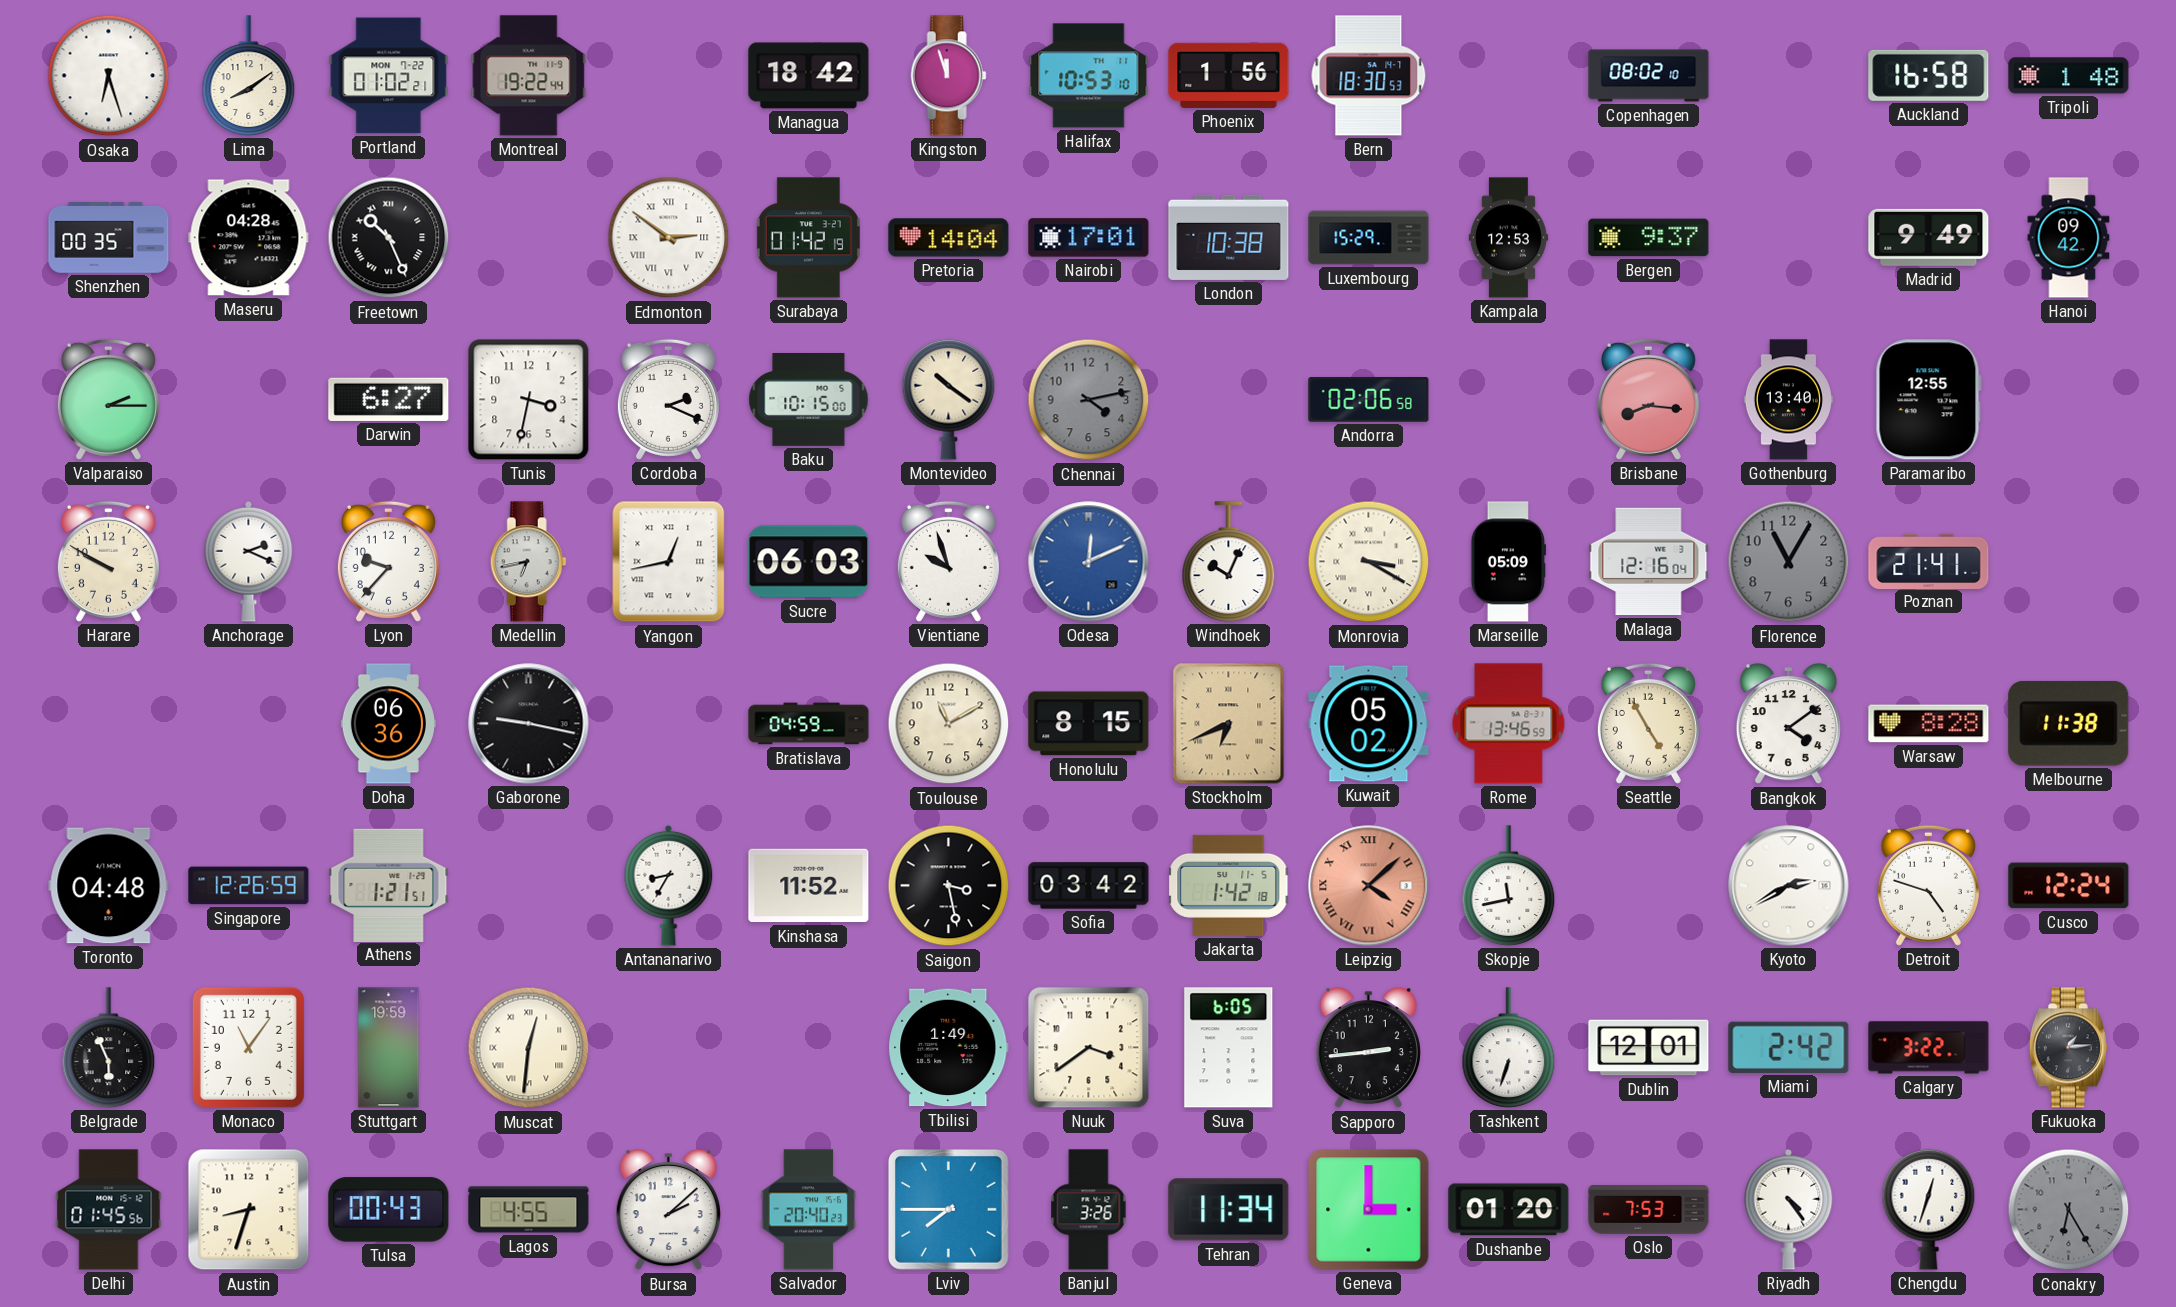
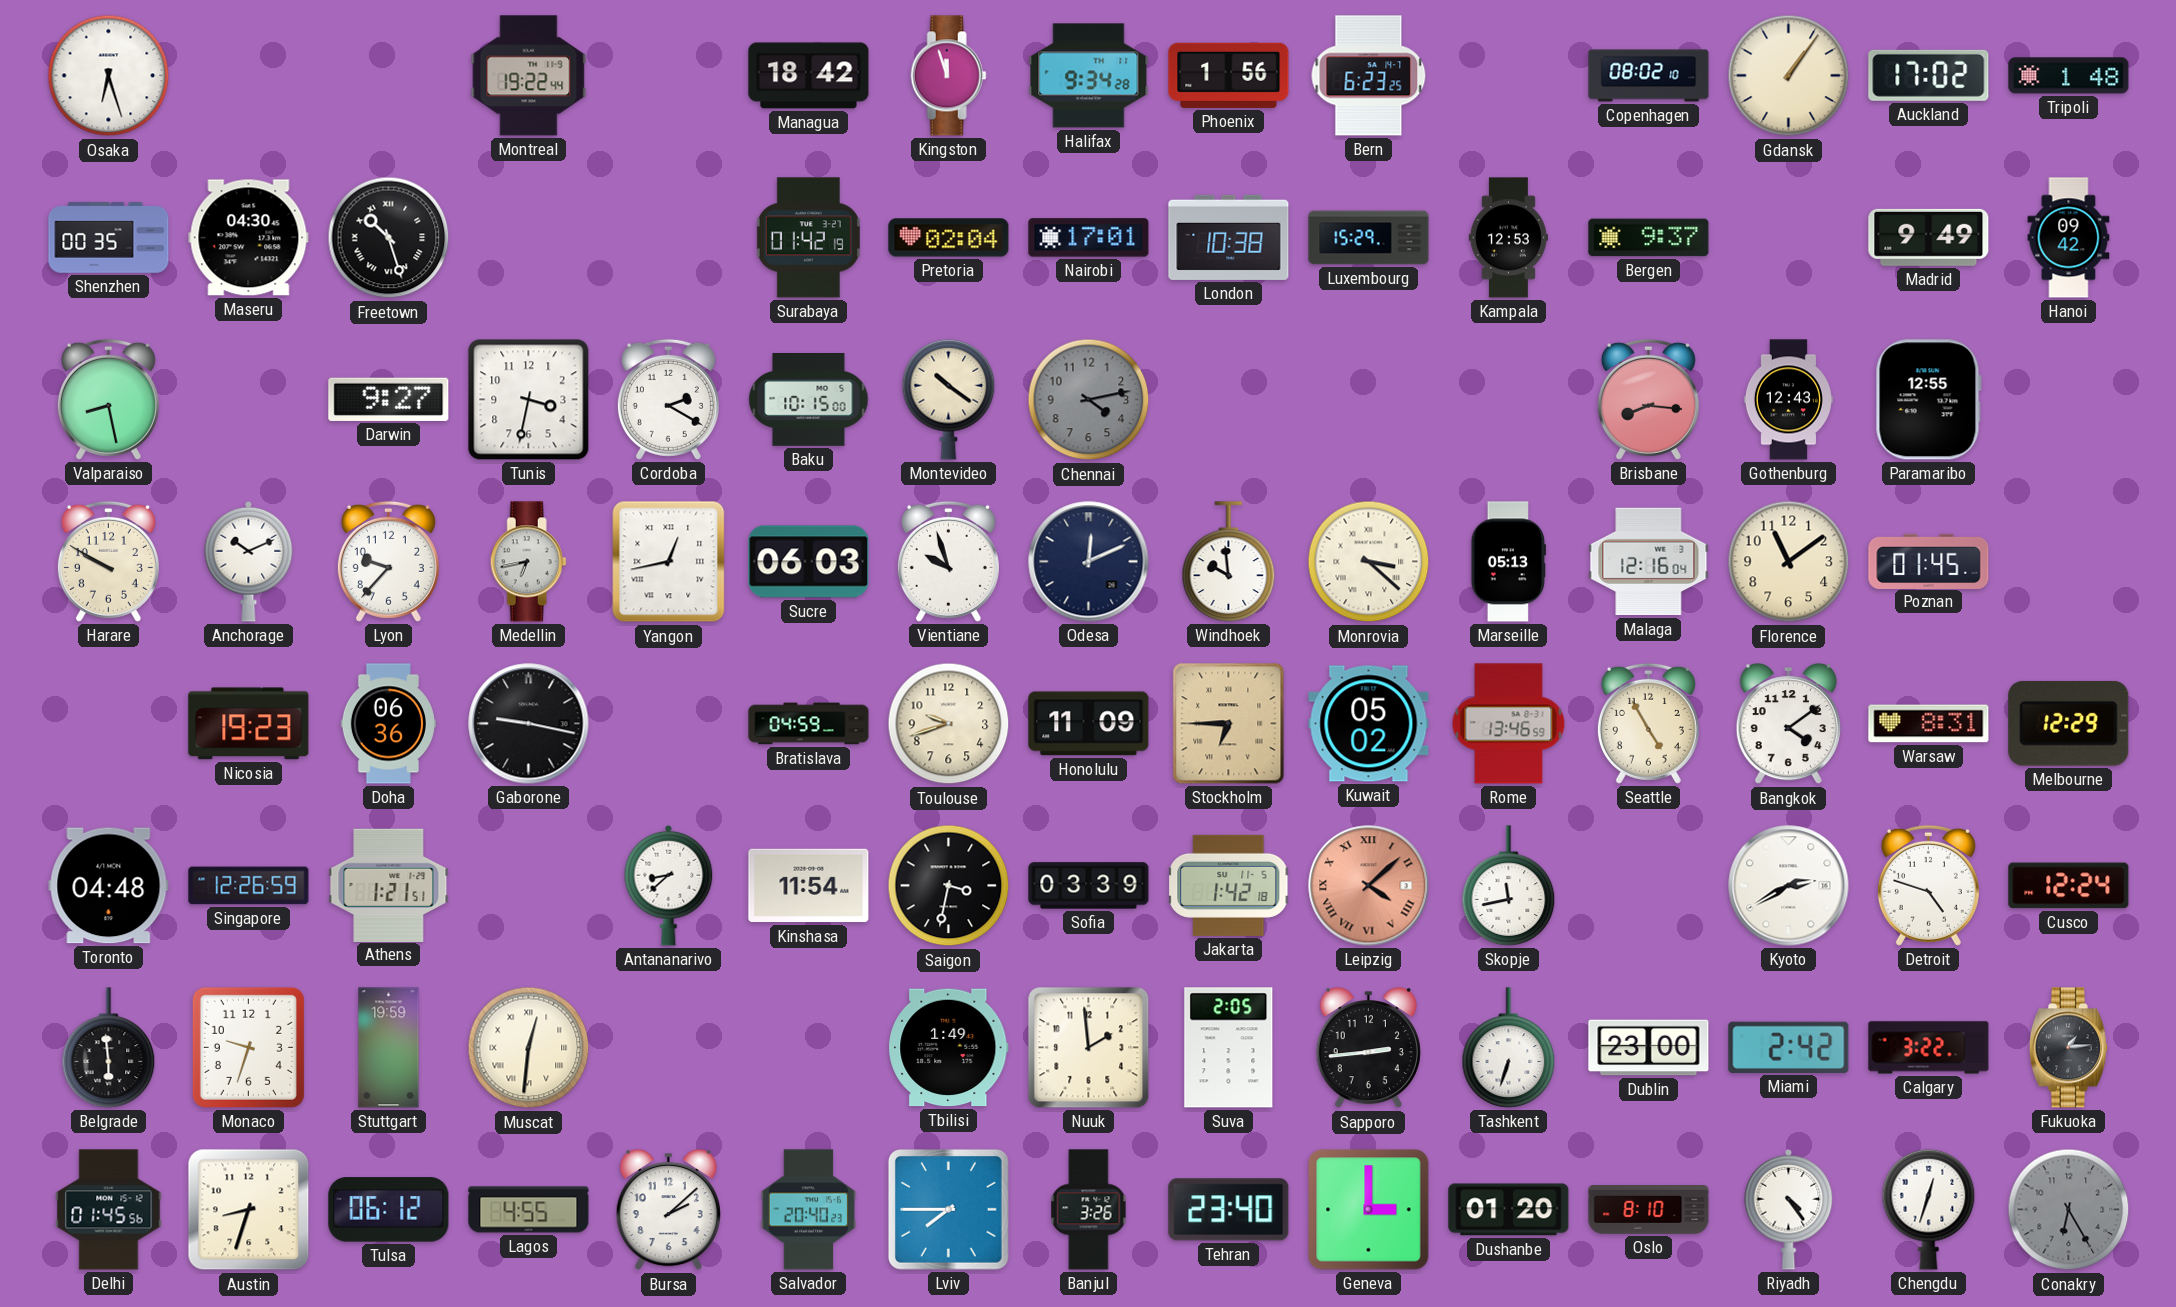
Lima: 8:09 -> none (249, 76)
Portland: 01:02 -> none (389, 76)
Halifax: 10:53 -> 9:34 (1089, 76)
Bern: 18:30 -> 6:23 (1369, 76)
Gdansk: none -> 1:06 (1789, 76)
Auckland: 16:58 -> 17:02 (1929, 75)
Maseru: 04:28 -> 04:30 (249, 238)
Freetown: 10:26 -> 10:27 (389, 238)
Edmonton: 2:51 -> none (669, 238)
Pretoria: 14:04 -> 02:04 (949, 238)
Valparaiso: 2:15 -> 8:28 (108, 399)
Darwin: 6:27 -> 9:27 (389, 399)
Cordoba: 2:19 -> 2:20 (668, 399)
Andorra: 02:06 -> none (1369, 400)
Gothenburg: 13:40 -> 12:43 (1788, 400)
Anchorage: 2:19 -> 10:11 (249, 561)
Odesa dial: blue -> navy (1089, 562)
Windhoek: 10:04 -> 9:59 (1229, 562)
Monrovia: 3:20 -> 3:22 (1369, 562)
Marseille: 05:09 -> 05:13 (1508, 562)
Florence: 11:05 -> 11:09 (1789, 562)
Florence dial: grey -> cream (1789, 562)
Poznan: 21:41 -> 01:45 (1929, 561)
Nicosia: none -> 19:23 (249, 724)
Toulouse: 11:10 -> 9:42 (949, 724)
Honolulu: 8:15 -> 11:09 (1089, 724)
Stockholm: 6:41 -> 6:45 (1229, 724)
Warsaw: 8:28 -> 8:31 (1929, 724)
Melbourne: 11:38 -> 12:29 (2069, 723)
Antananarivo: 8:35 -> 8:38 (669, 885)
Kinshasa: 11:52 -> 11:54 (809, 886)
Saigon: 3:28 -> 3:32 (949, 886)
Sofia: 03:42 -> 03:39 (1089, 886)
Belgrade: 5:56 -> 5:59 (109, 1048)
Monaco: 11:06 -> 9:33 (248, 1047)
Nuuk: 3:39 -> 1:59 (1089, 1048)
Suva: 6:05 -> 2:05 (1229, 1048)
Dublin: 12:01 -> 23:00 (1649, 1048)
Tulsa: 00:43 -> 06:12 (389, 1210)
Tehran: 11:34 -> 23:40 (1229, 1210)
Oslo: 7:53 -> 8:10 (1649, 1210)
